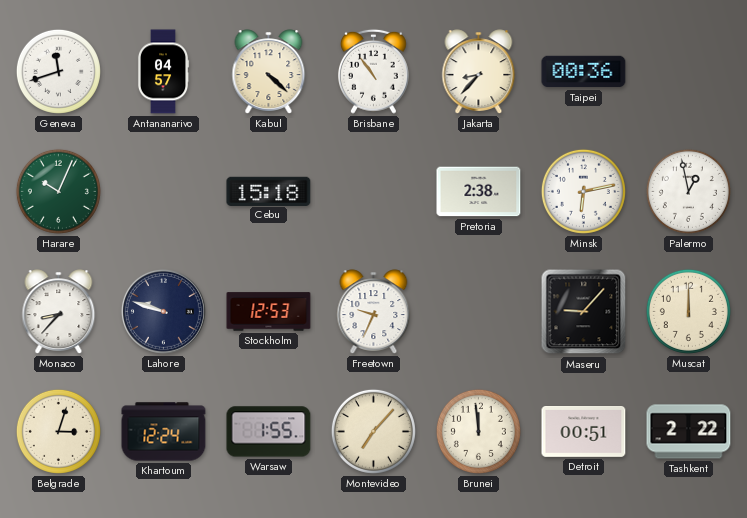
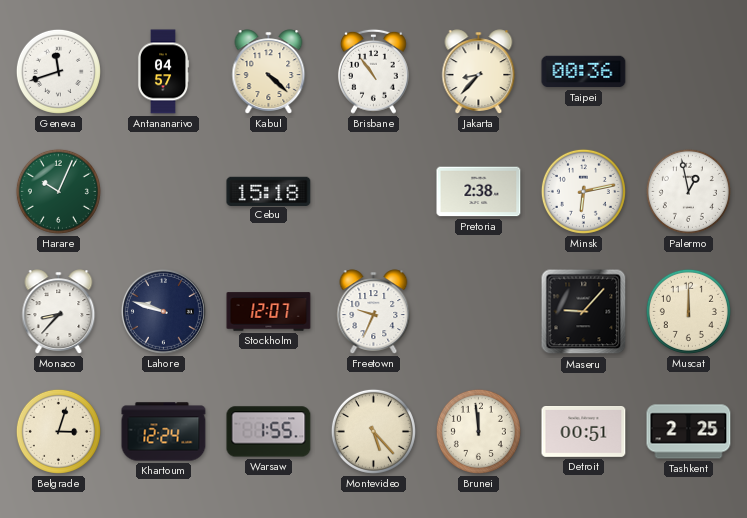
Stockholm: 12:53 -> 12:07 (269, 312)
Montevideo: 7:07 -> 5:23 (373, 431)
Tashkent: 2:22 -> 2:25 (689, 432)
